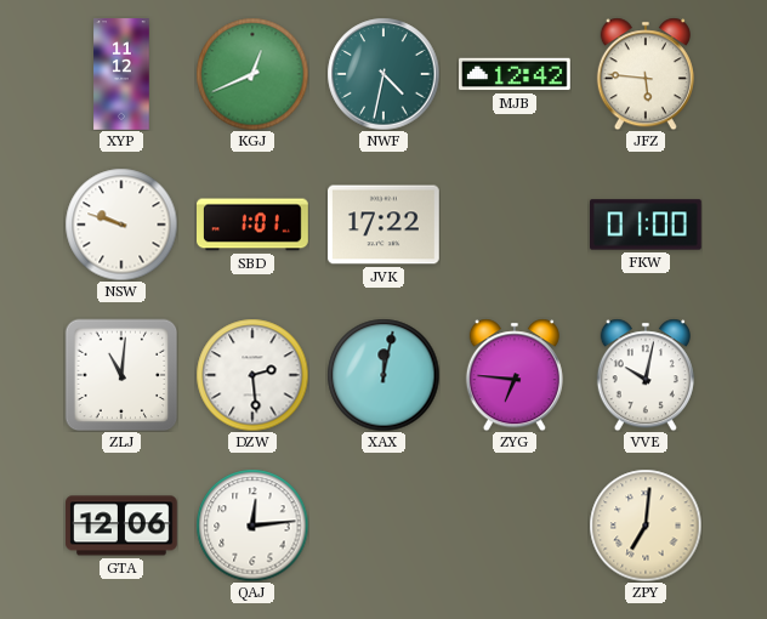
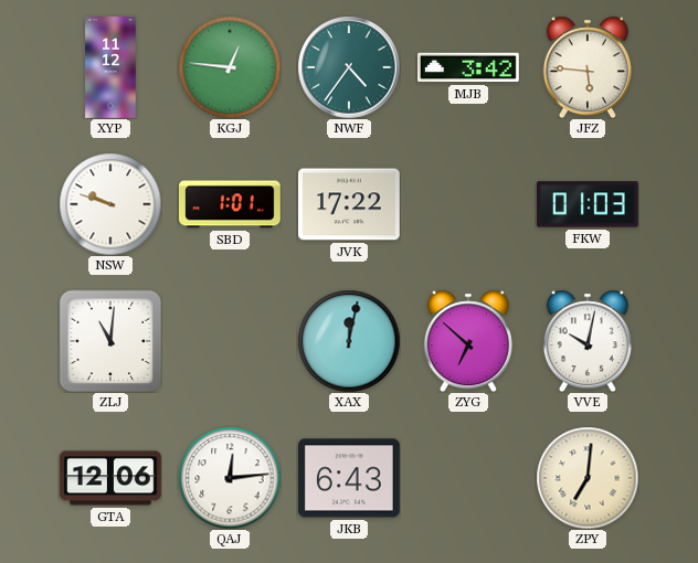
KGJ: 12:41 -> 12:46 (230, 67)
NWF: 4:32 -> 4:36 (349, 67)
MJB: 12:42 -> 3:42 (469, 67)
FKW: 01:00 -> 01:03 (589, 204)
DZW: 2:29 -> none (252, 375)
ZYG: 6:46 -> 6:52 (468, 341)
JKB: none -> 6:43 (350, 478)
